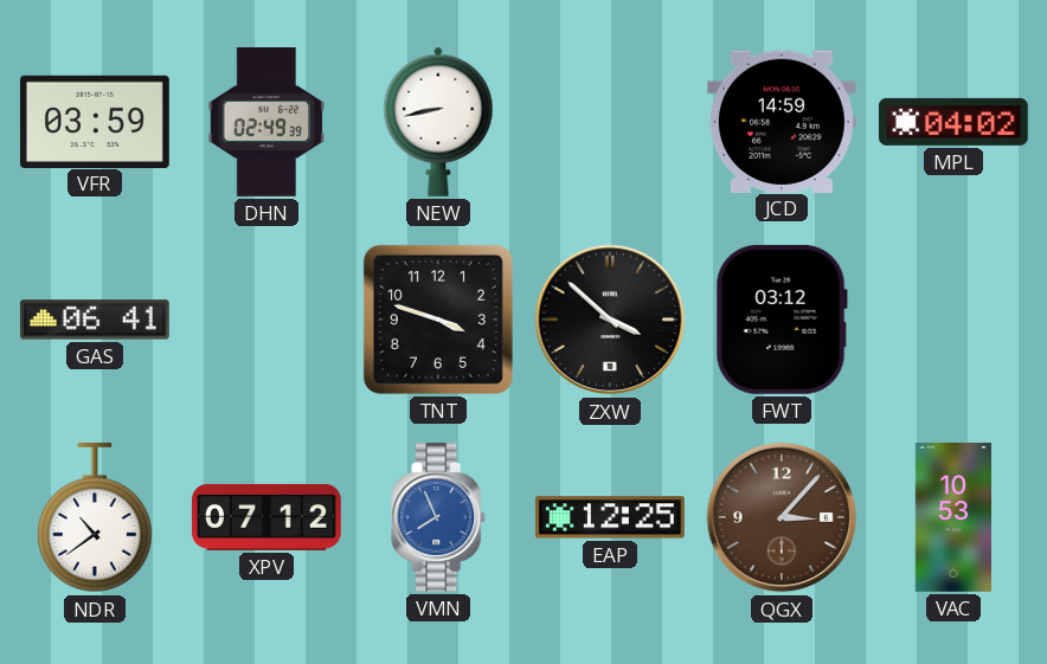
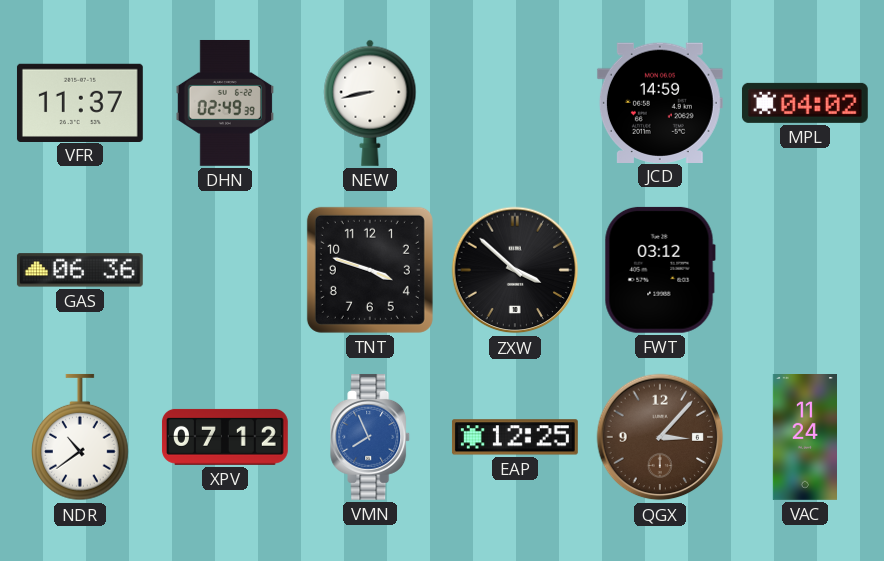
VFR: 03:59 -> 11:37 (80, 102)
GAS: 06:41 -> 06:36 (80, 270)
VAC: 10:53 -> 11:24 (804, 438)
